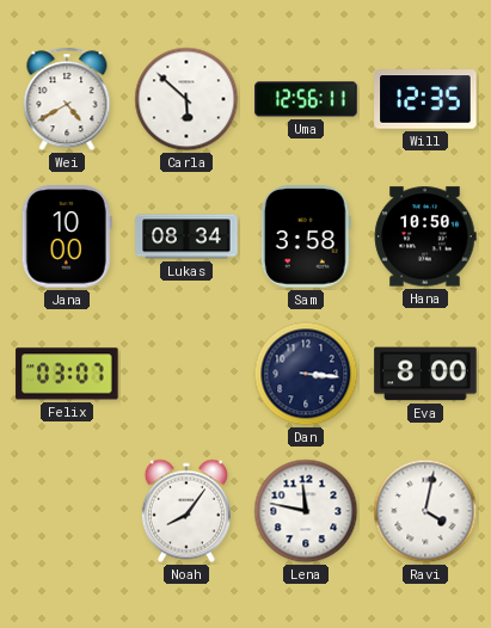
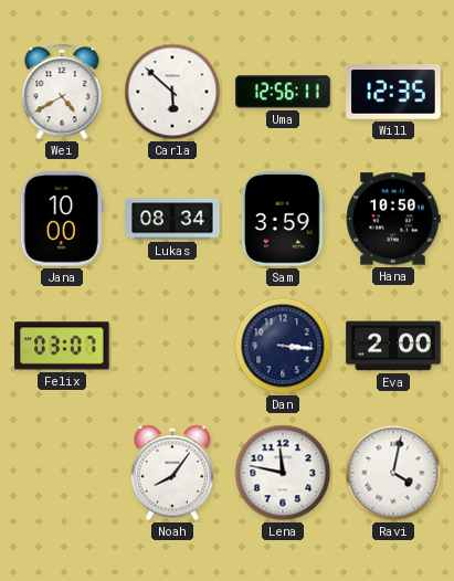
Sam: 3:58 -> 3:59 (283, 219)
Eva: 8:00 -> 2:00 (393, 346)
